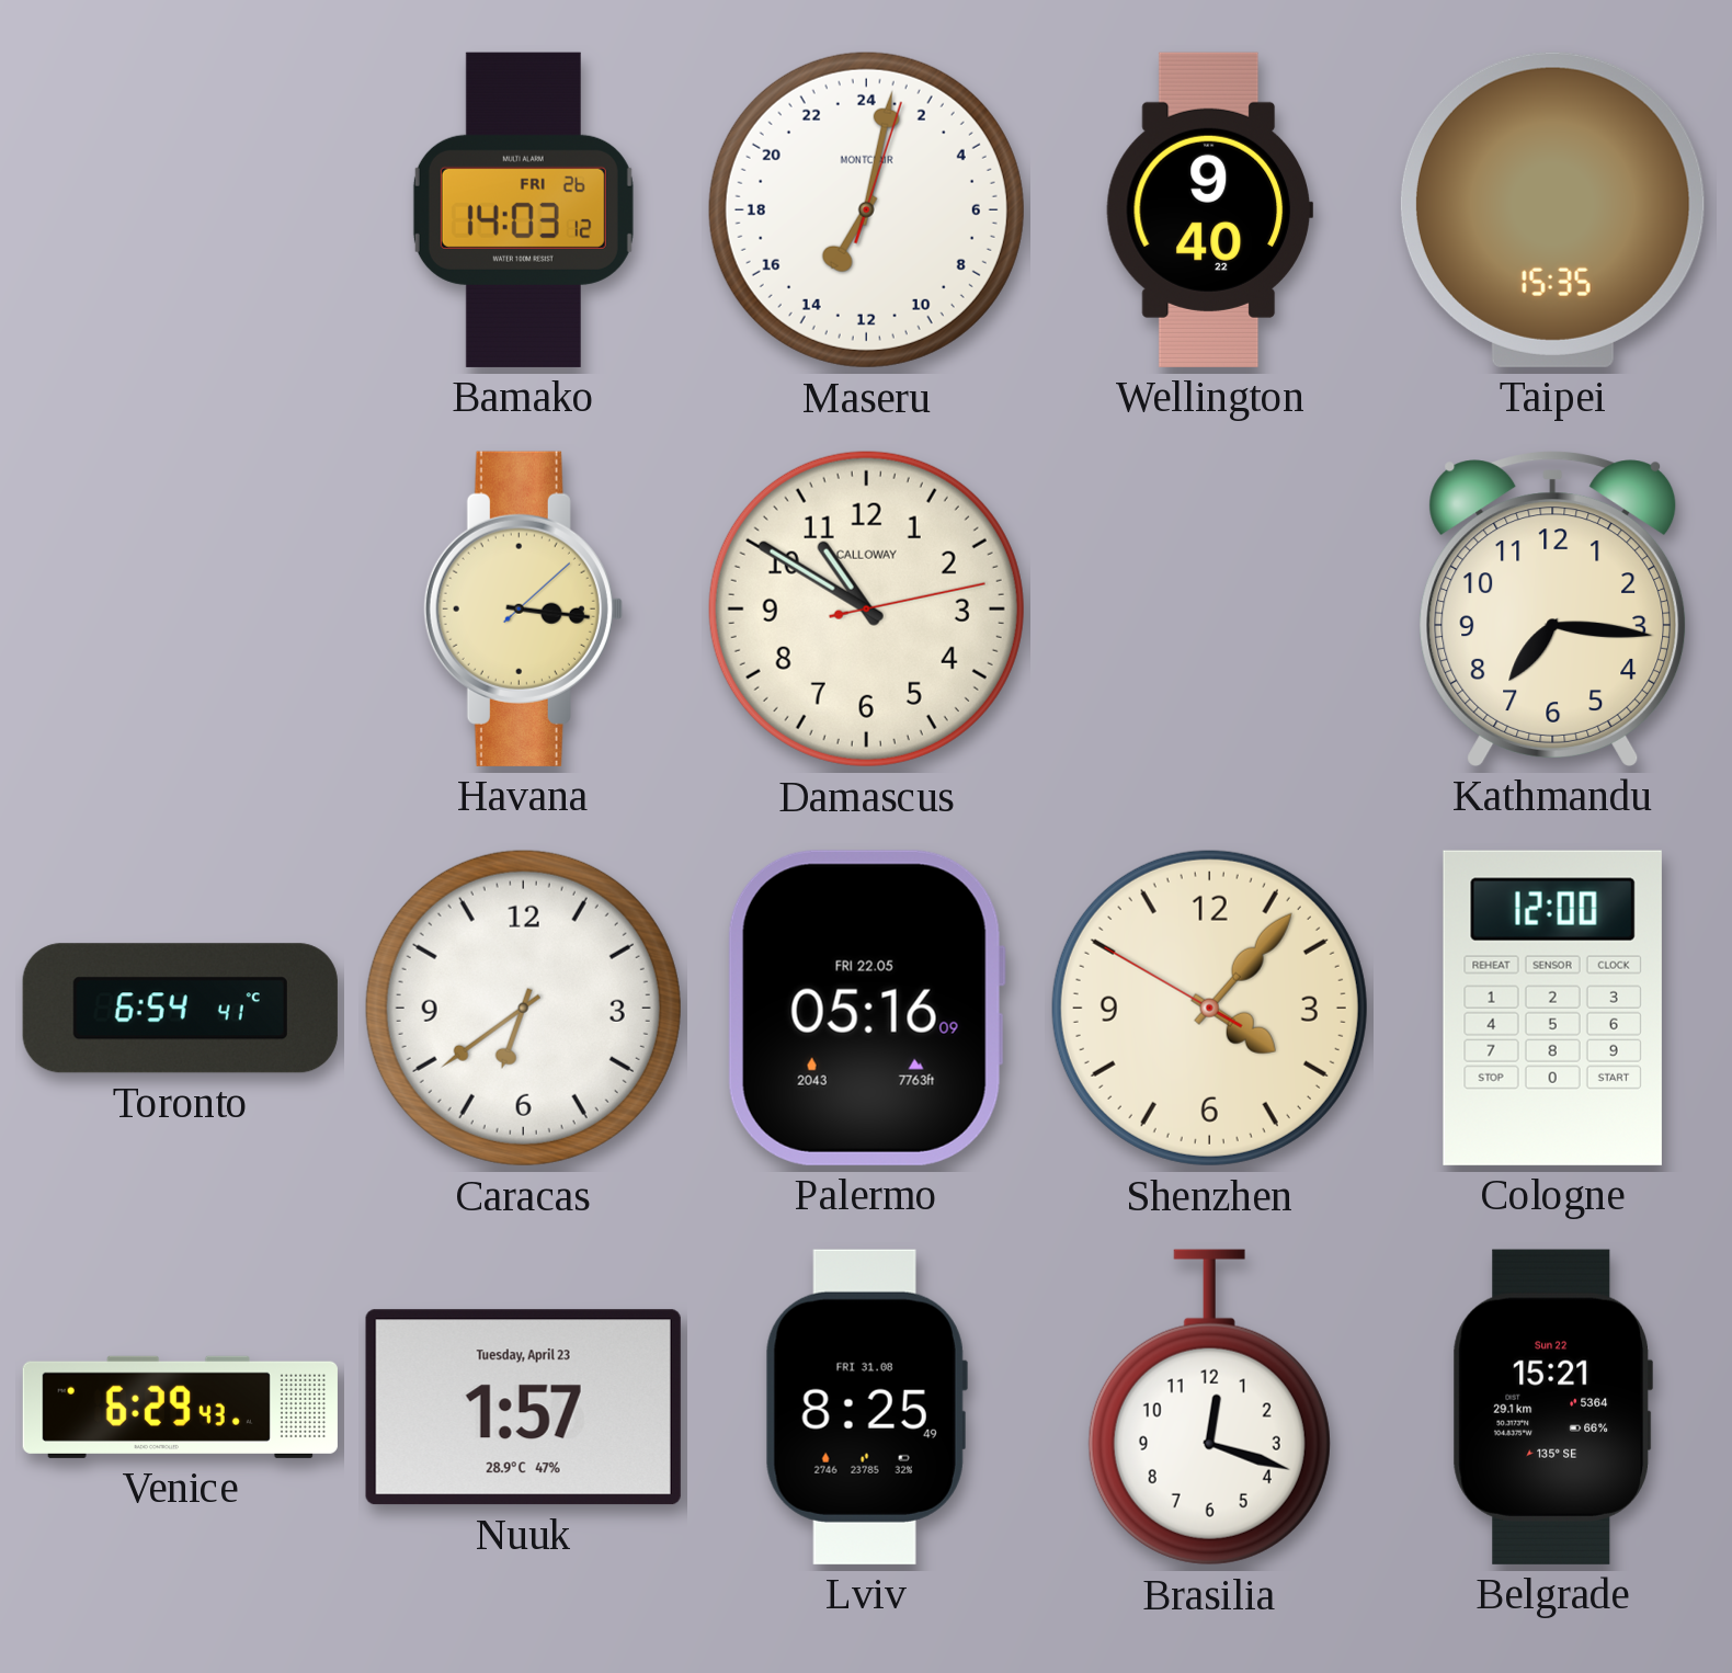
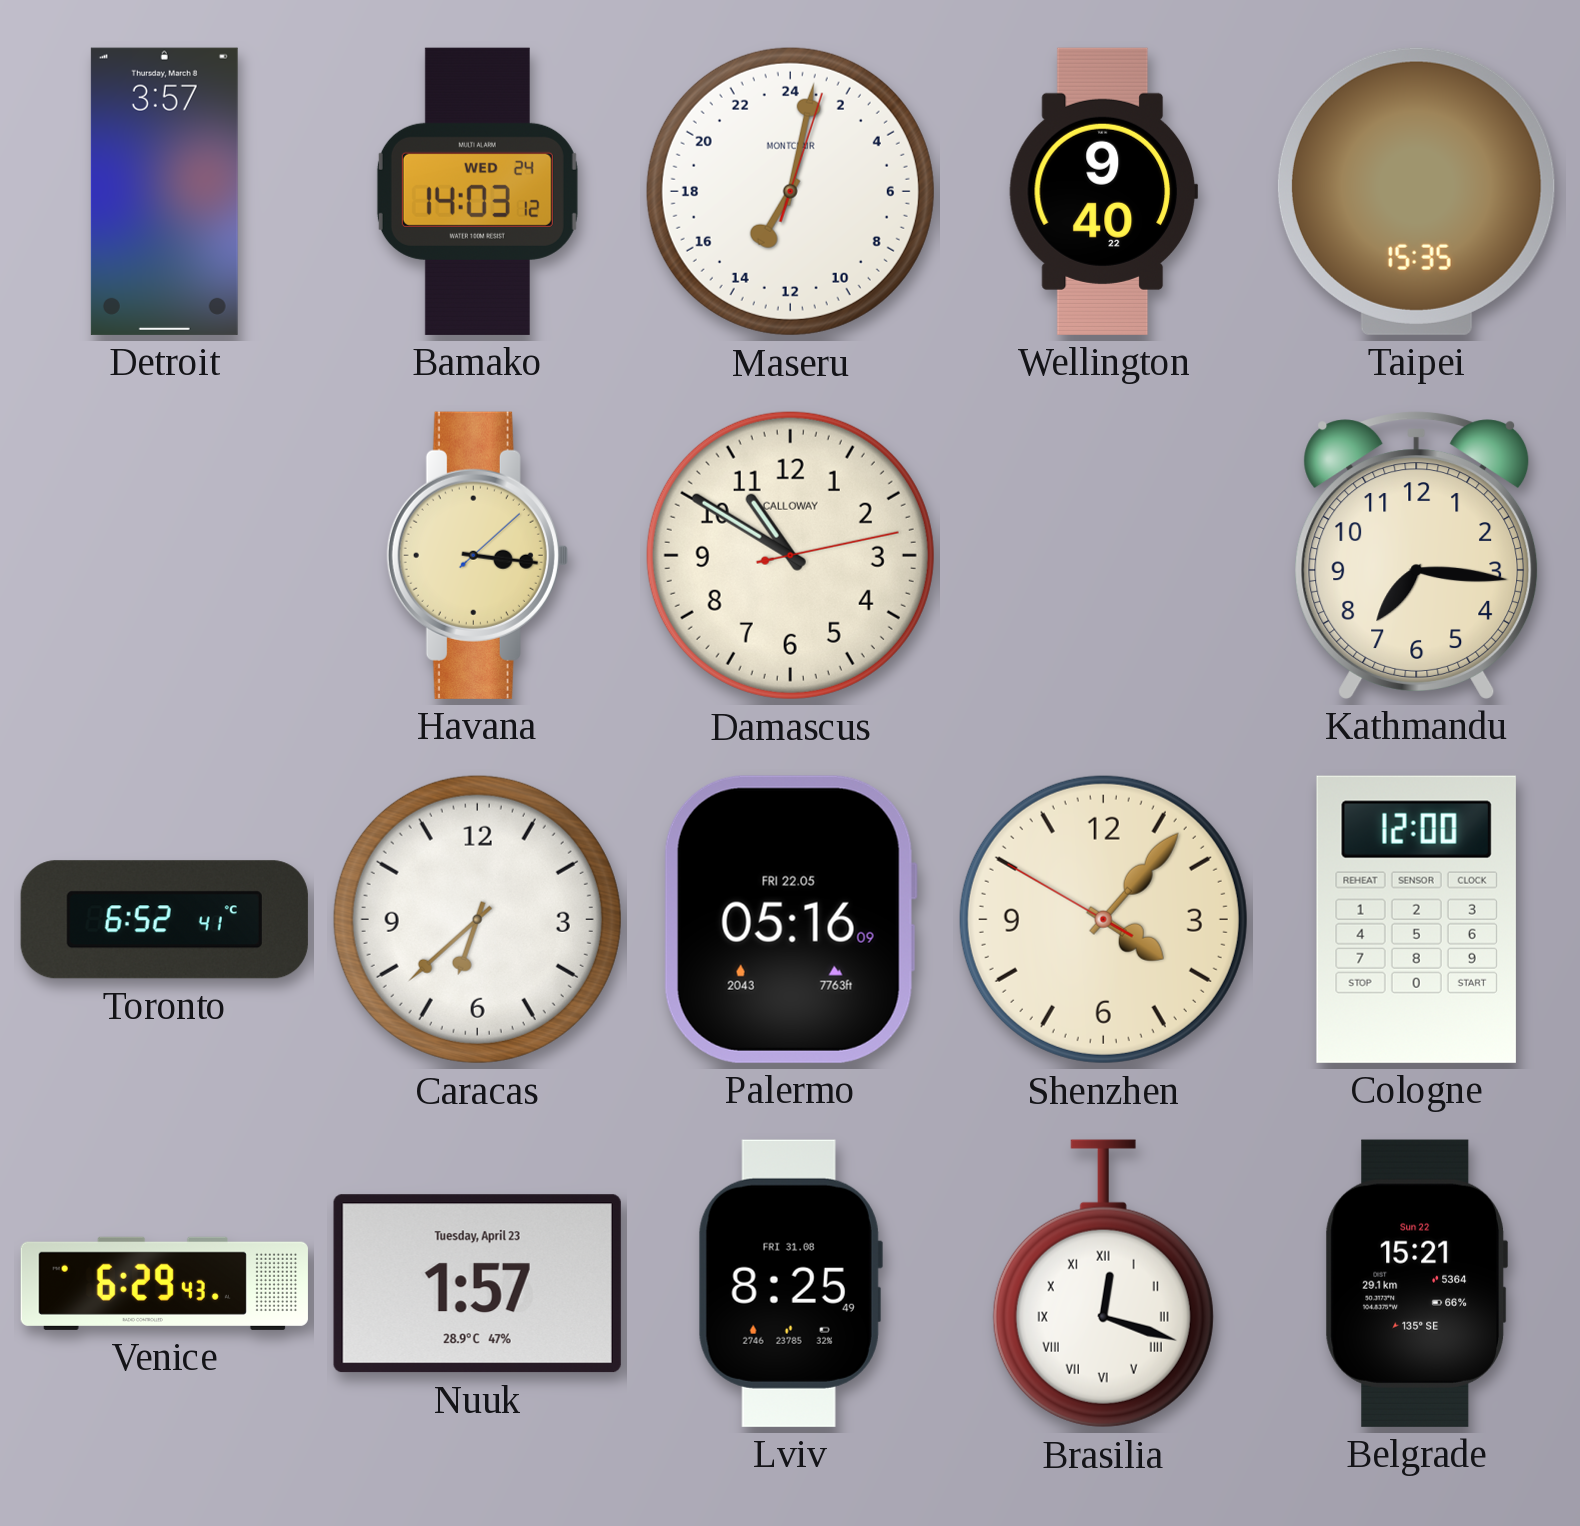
Detroit: none -> 3:57 (164, 191)
Bamako date: FRI 26 -> WED 24 (477, 191)
Toronto: 6:54 -> 6:52 (164, 920)
Caracas: 6:39 -> 6:38 (477, 919)
Brasilia numerals: Arabic -> Roman (1103, 1284)
